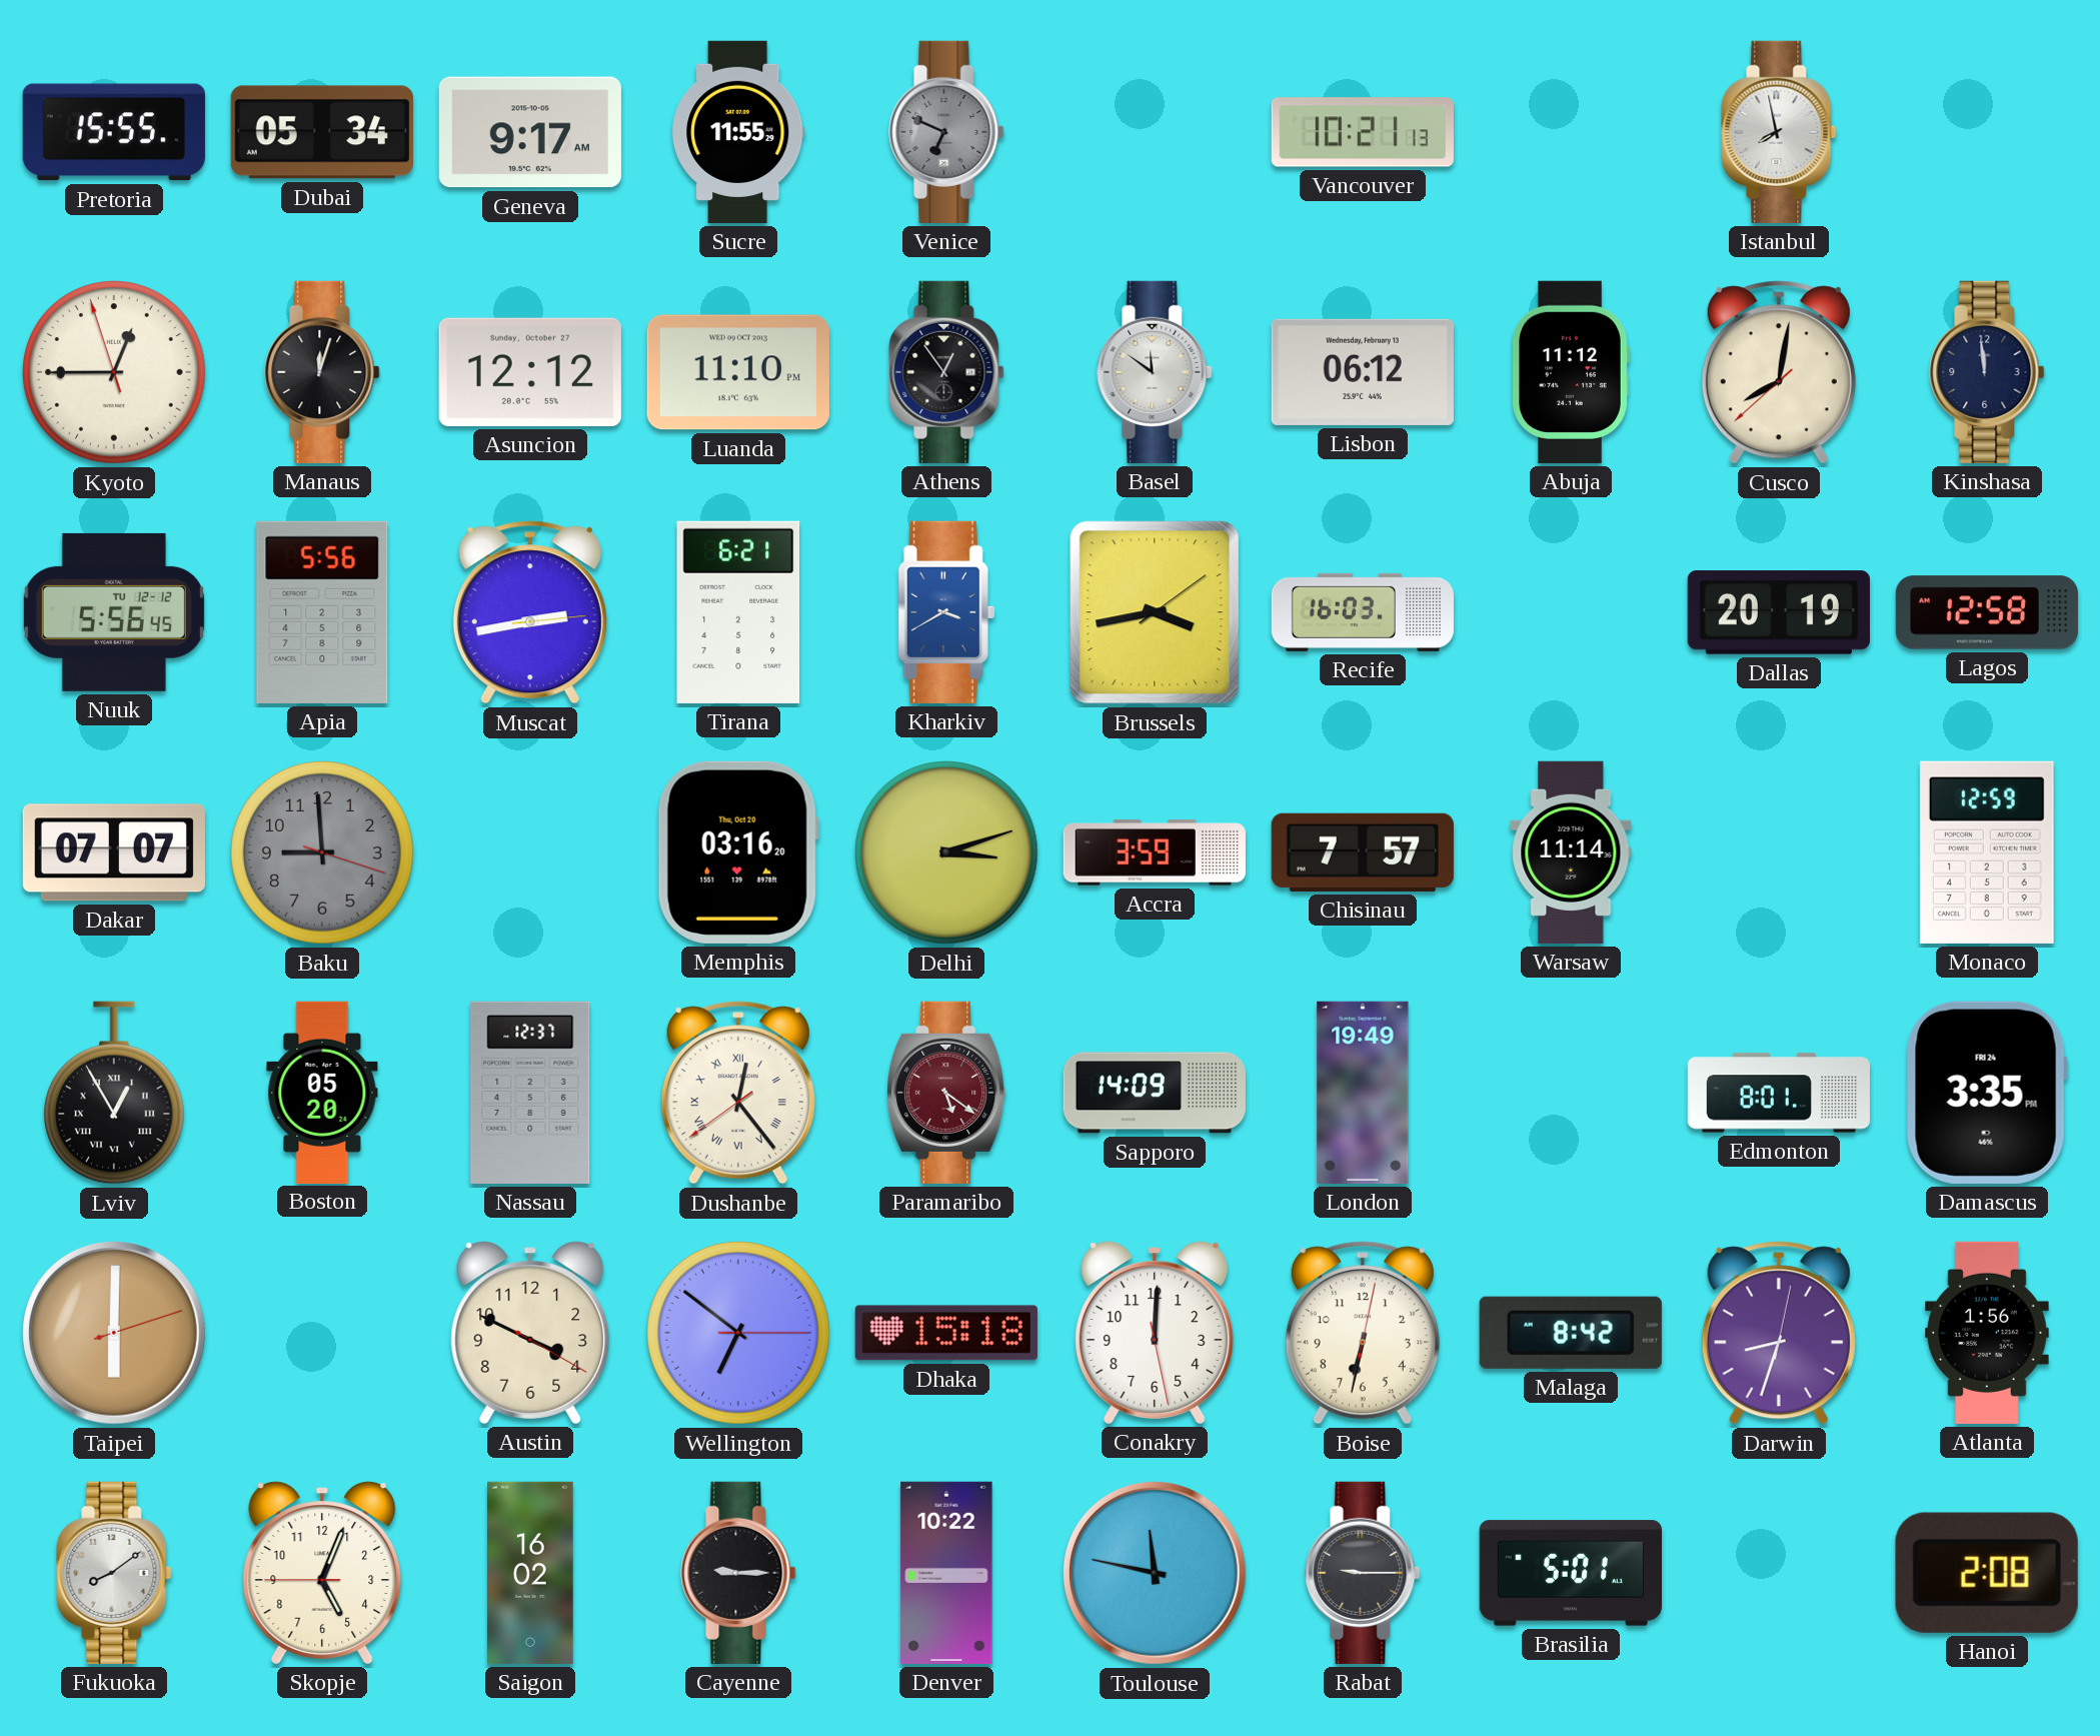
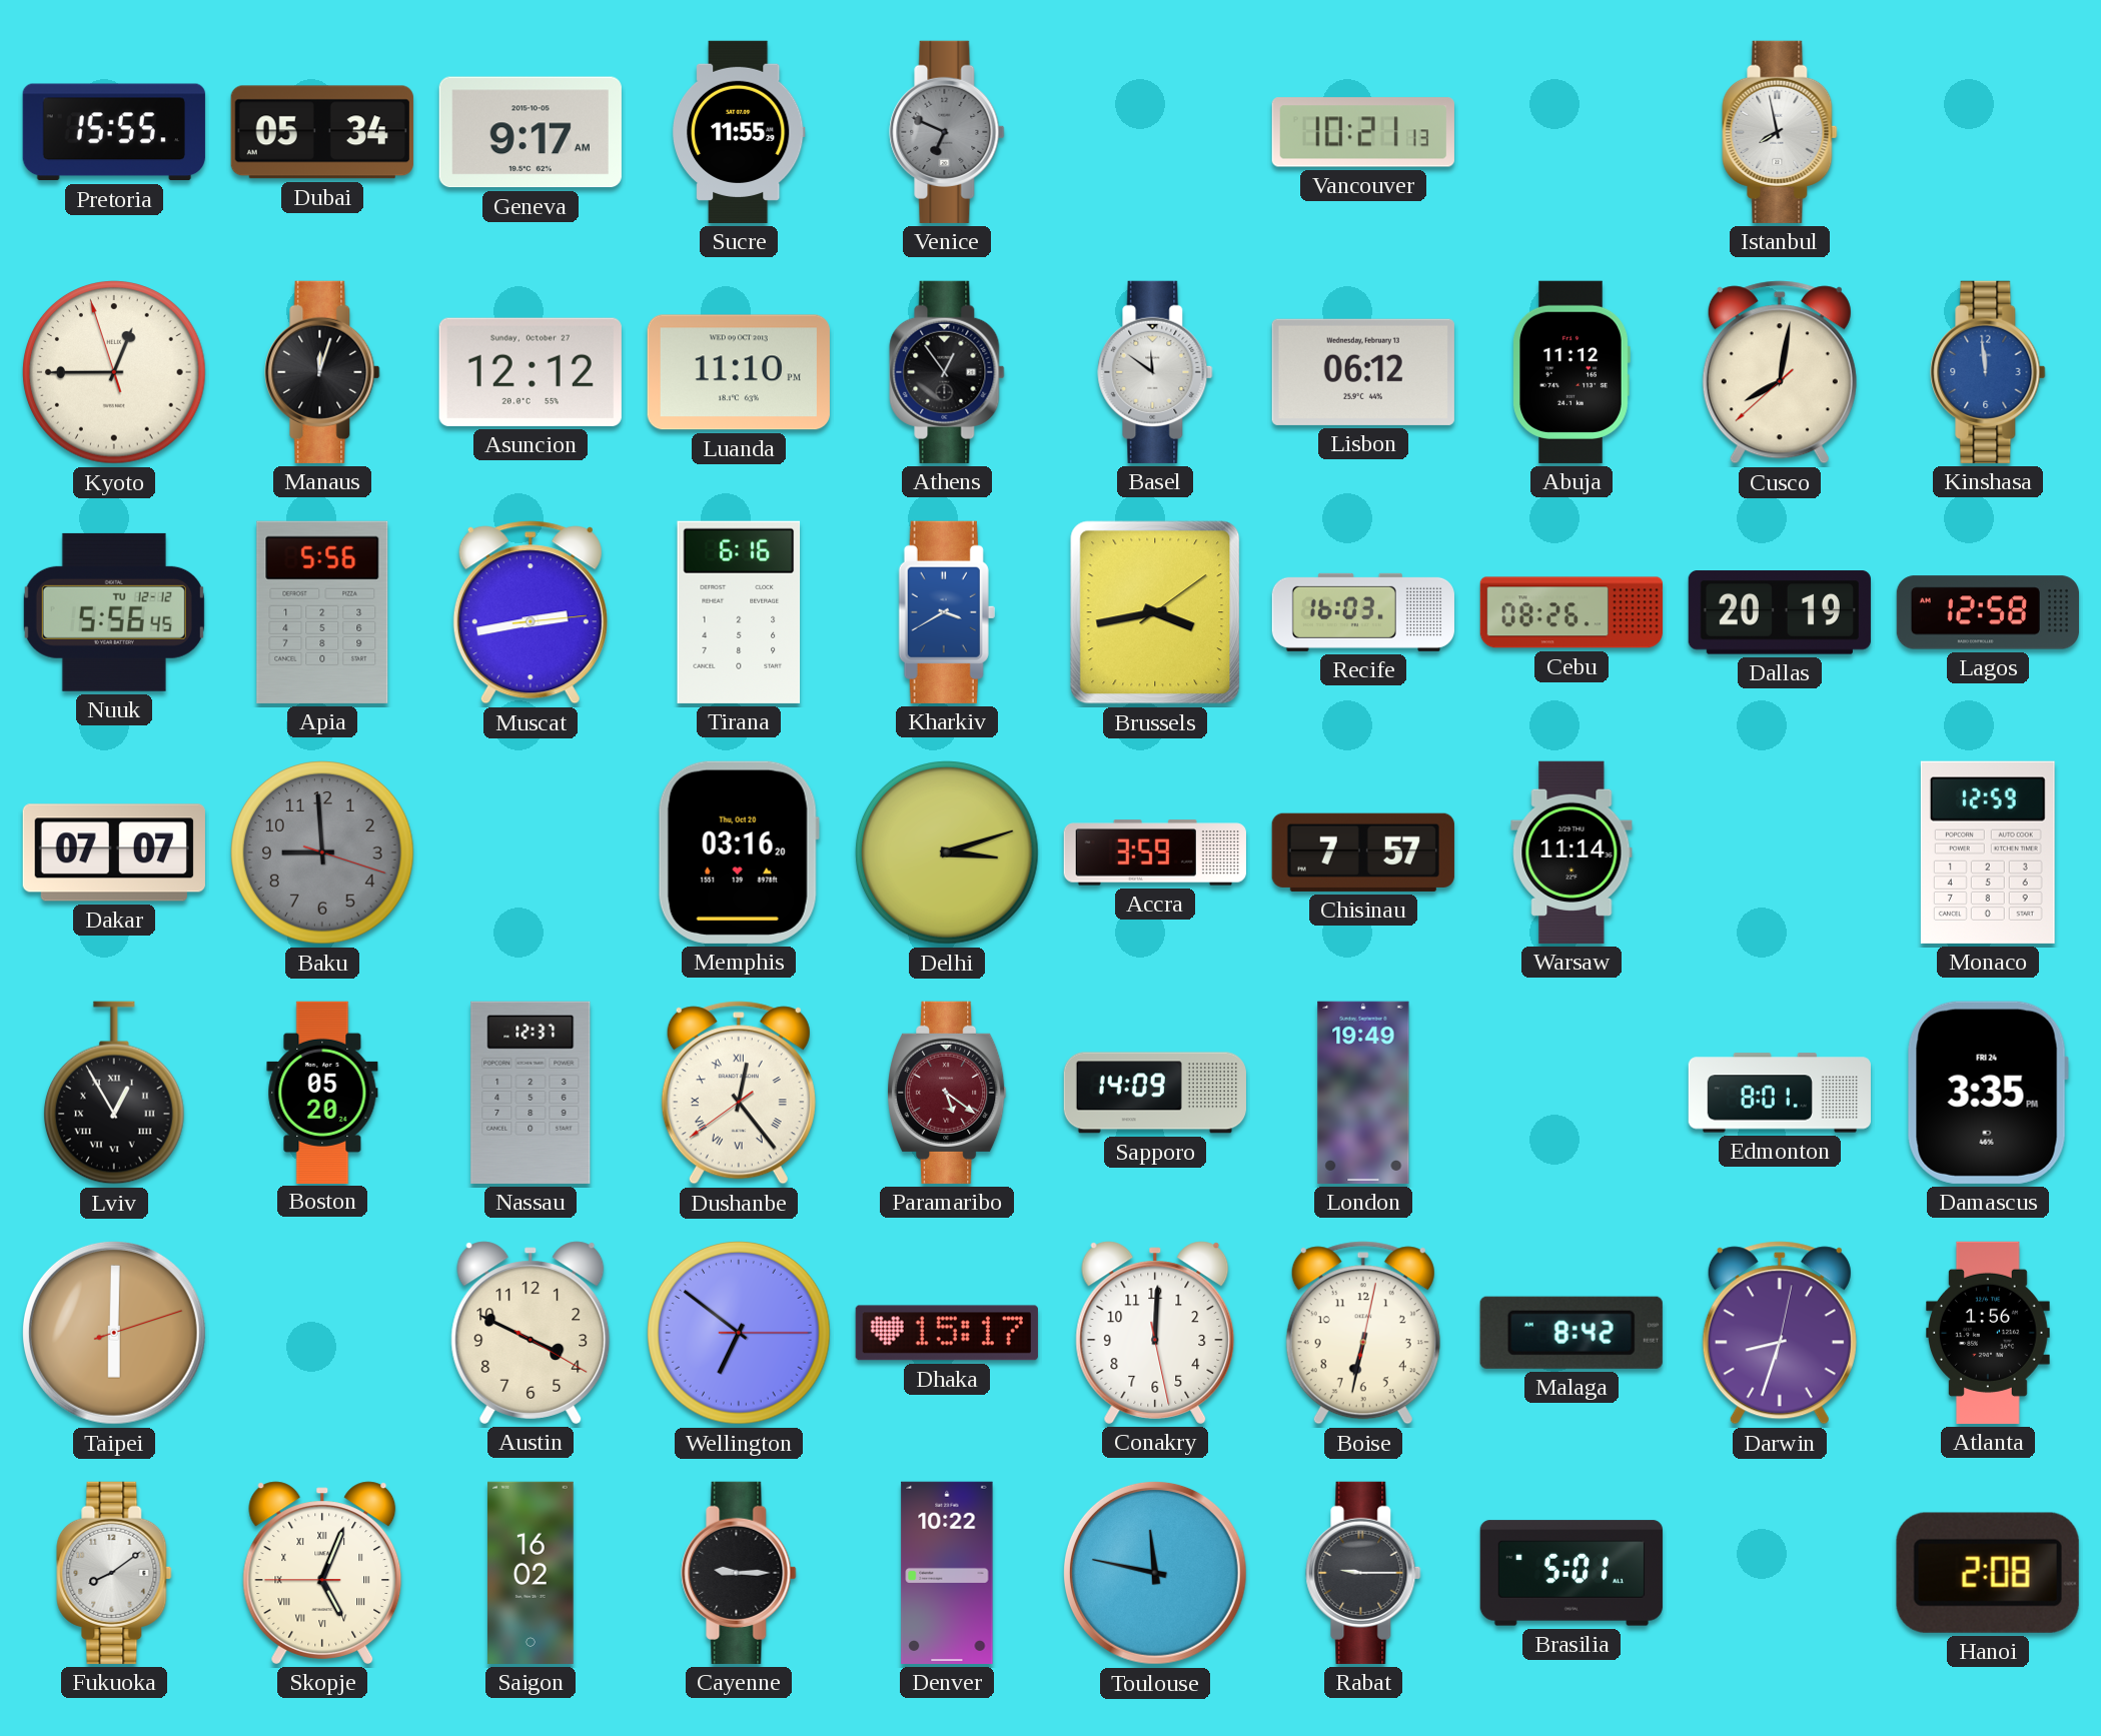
Kinshasa dial: navy -> blue (1988, 372)
Tirana: 6:21 -> 6:16 (739, 612)
Cebu: none -> 08:26 (1570, 612)
Dhaka: 15:18 -> 15:17 (947, 1333)
Skopje numerals: Arabic -> Roman (322, 1573)
